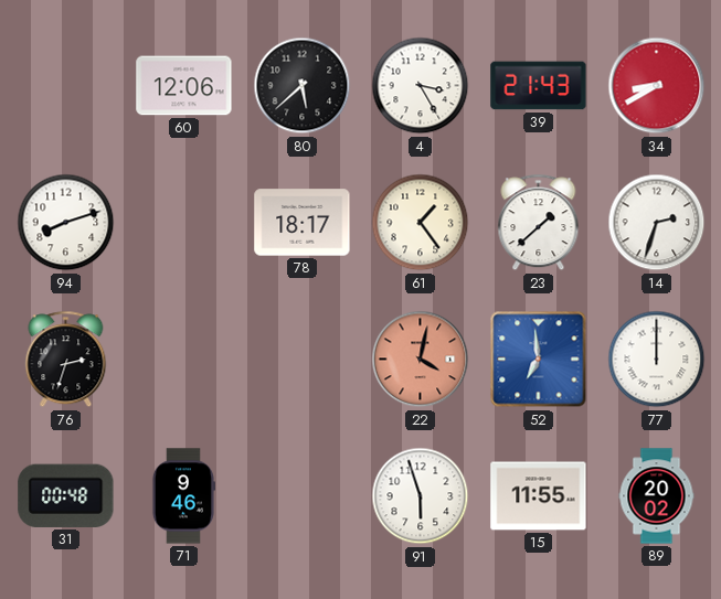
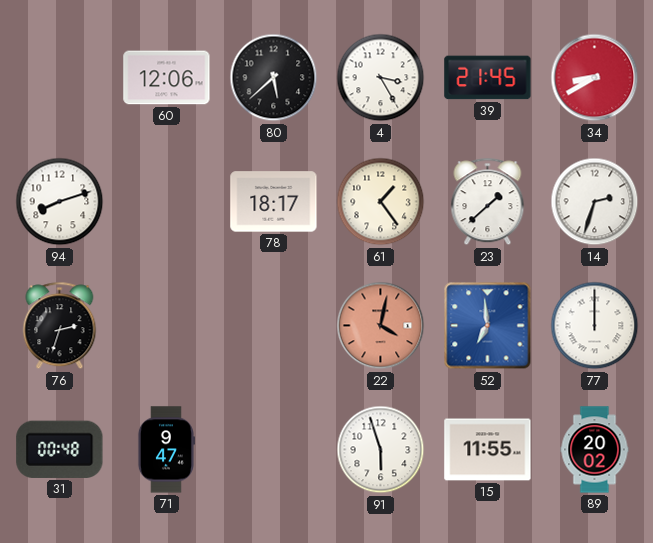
39: 21:43 -> 21:45 (488, 78)
71: 9:46 -> 9:47 (166, 450)
